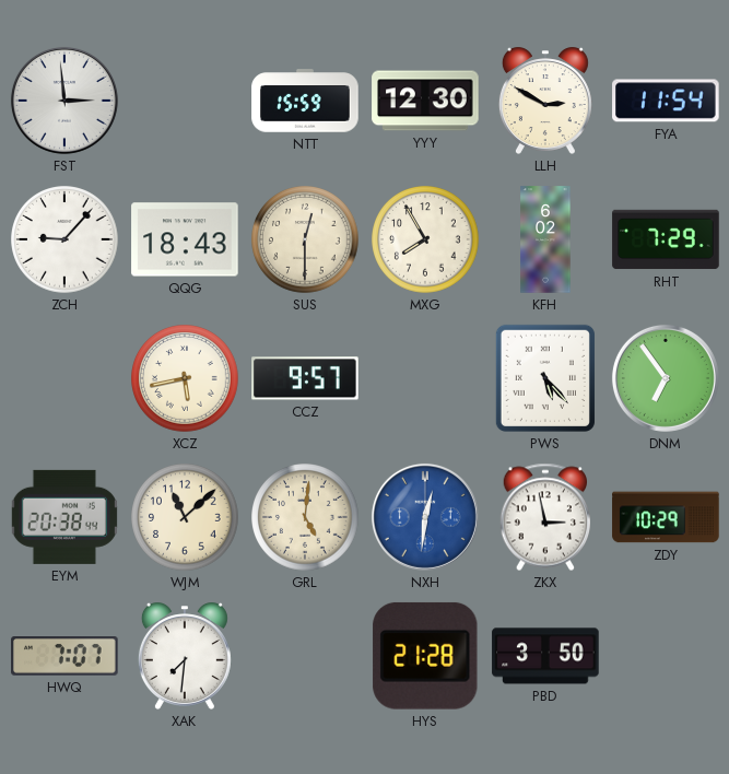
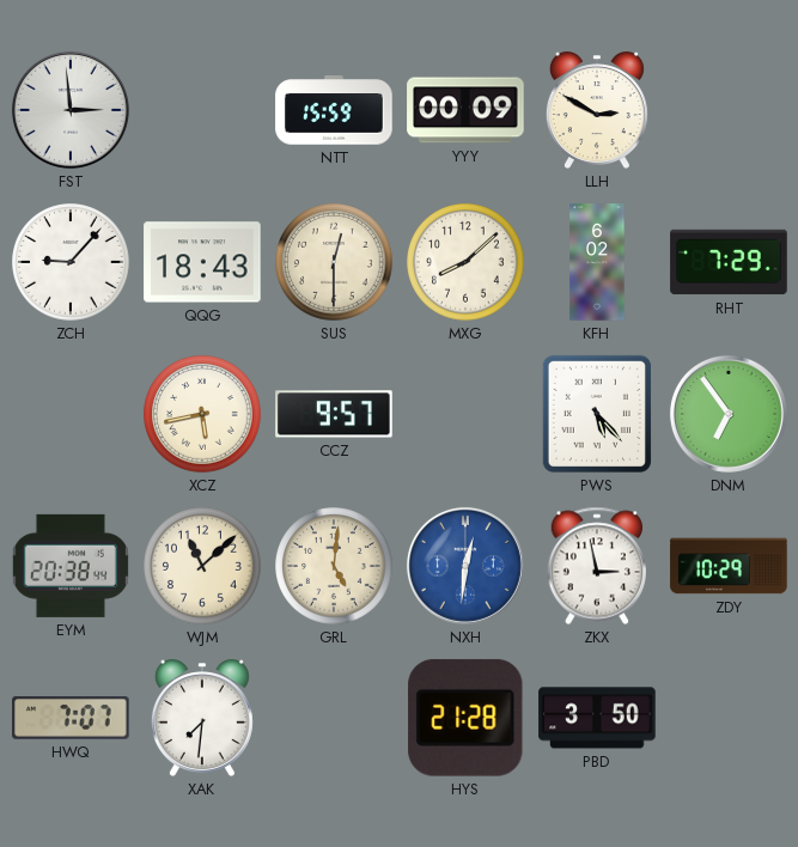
YYY: 12:30 -> 00:09 (465, 110)
FYA: 11:54 -> none (666, 101)
MXG: 7:55 -> 8:08 (465, 262)
